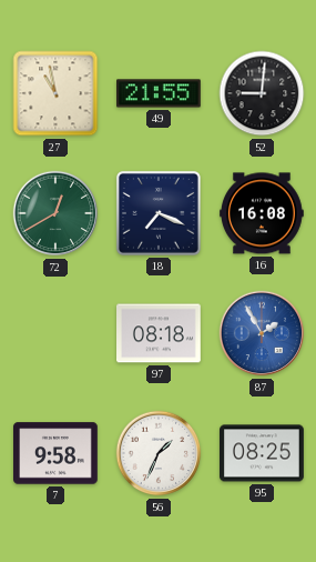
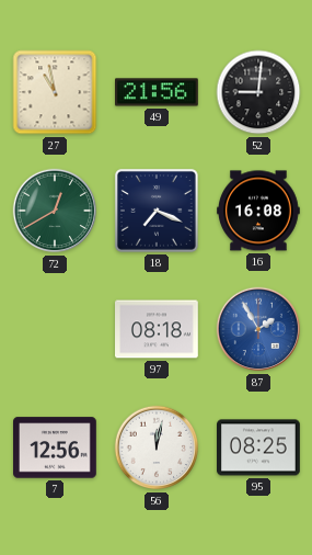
49: 21:55 -> 21:56 (158, 92)
7: 9:58 -> 12:56 (56, 448)
56: 1:34 -> 12:02 (157, 448)
